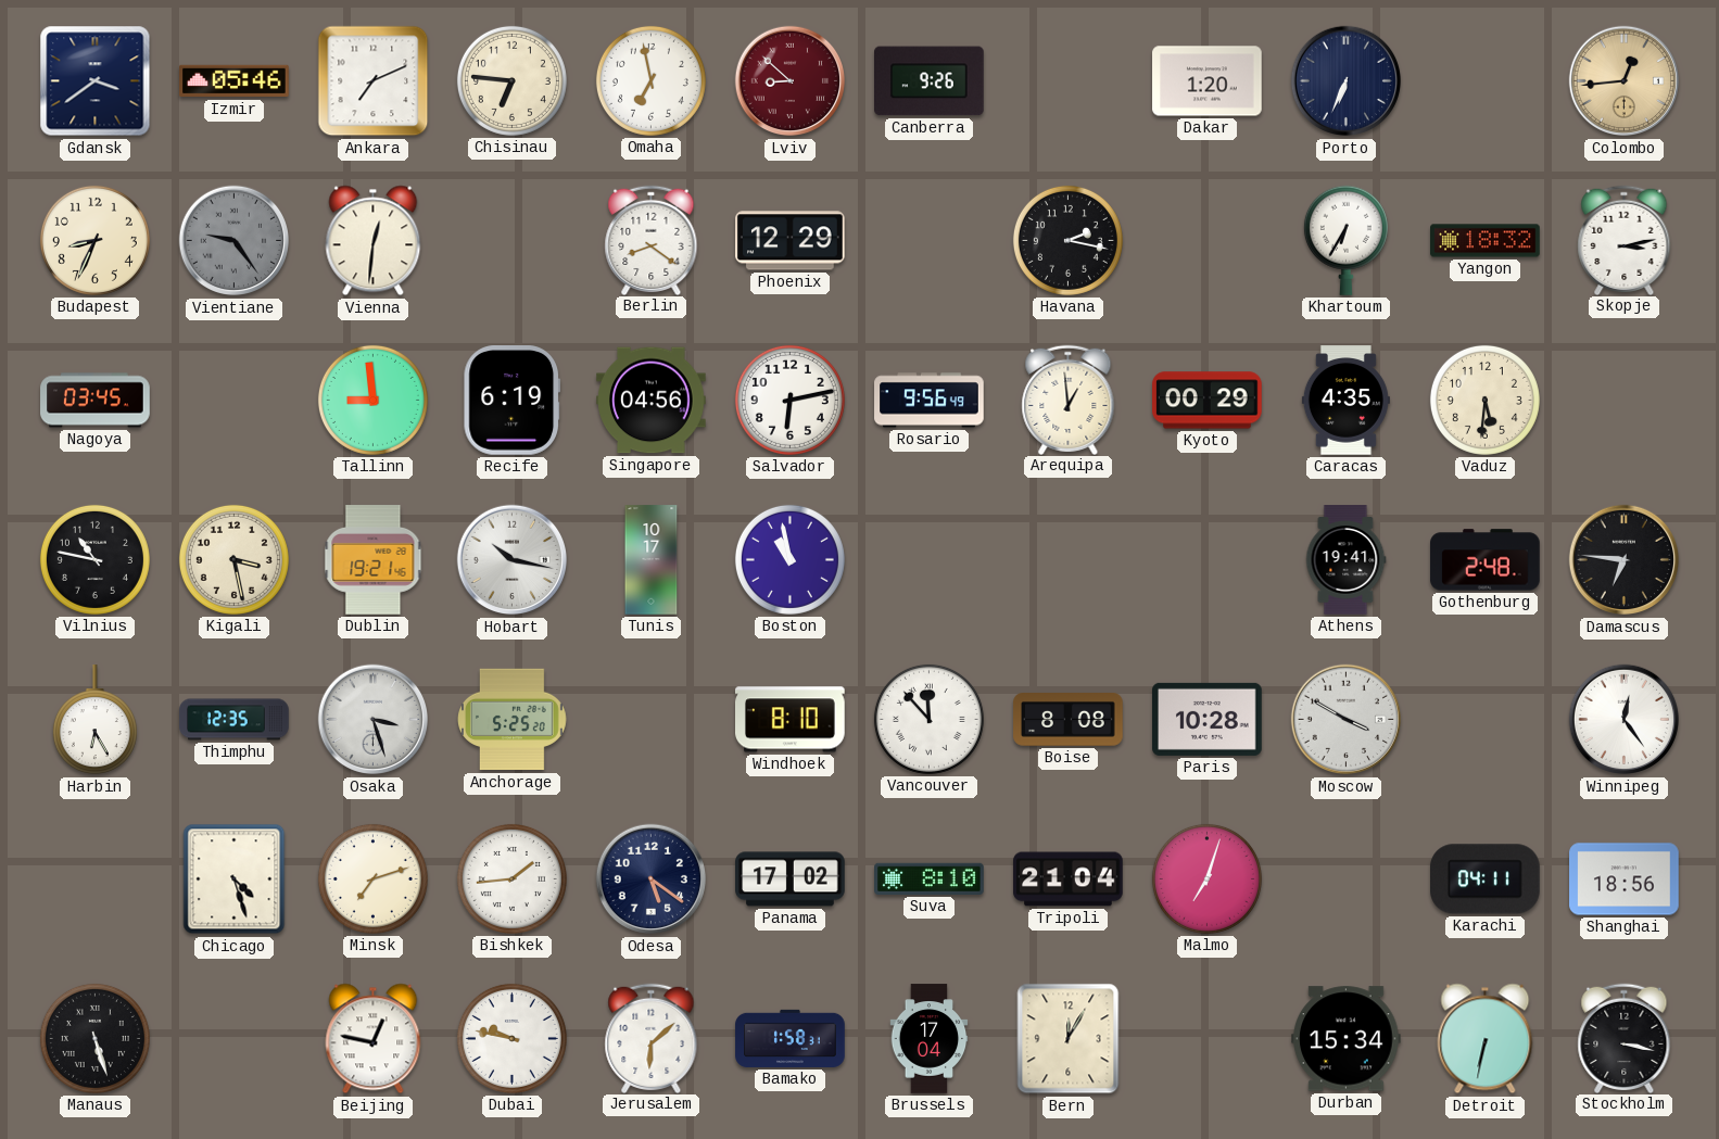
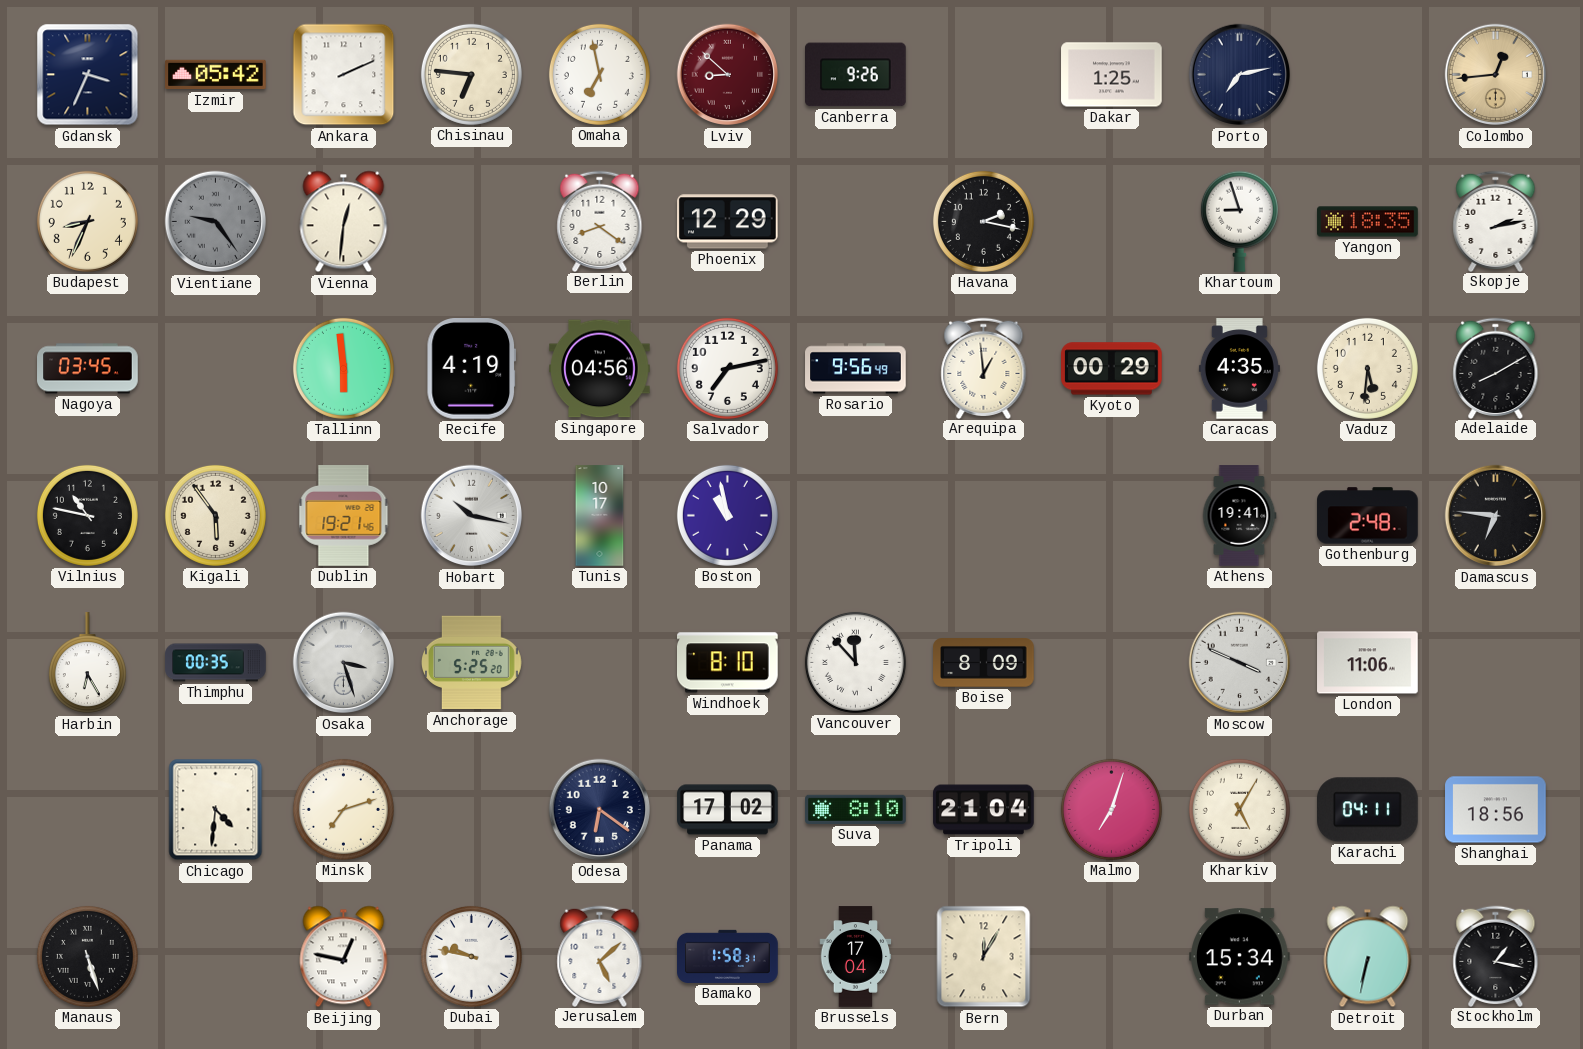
Gdansk: 3:39 -> 3:34 (88, 75)
Izmir: 05:46 -> 05:42 (216, 75)
Ankara: 7:11 -> 2:11 (344, 75)
Dakar: 1:20 -> 1:25 (1112, 75)
Porto: 6:34 -> 7:13 (1240, 75)
Khartoum: 6:35 -> 8:57 (1239, 221)
Yangon: 18:32 -> 18:35 (1368, 222)
Skopje: 3:13 -> 2:13 (1496, 221)
Tallinn: 8:59 -> 5:59 (343, 368)
Recife: 6:19 -> 4:19 (471, 369)
Salvador: 6:13 -> 7:13 (727, 368)
Adelaide: none -> 8:10 (1496, 368)
Kigali: 3:28 -> 5:54 (215, 515)
Thimphu: 12:35 -> 00:35 (216, 663)
Boise: 8:08 -> 8:09 (984, 663)
Paris: 10:28 -> none (1208, 719)
Moscow: 3:50 -> 3:49 (1240, 663)
London: none -> 11:06 (1368, 663)
Winnipeg: 12:24 -> none (1625, 720)
Chicago: 4:27 -> 4:31 (216, 810)
Bishkek: 1:44 -> none (511, 878)
Odesa: 5:21 -> 6:21 (600, 810)
Kharkiv: none -> 5:05 (1239, 809)
Jerusalem: 6:08 -> 5:08 (600, 956)
Stockholm: 3:17 -> 1:17 (1496, 956)
